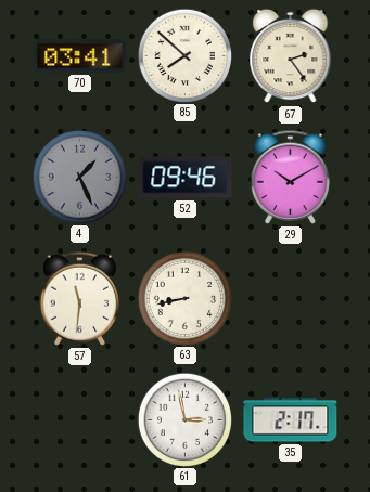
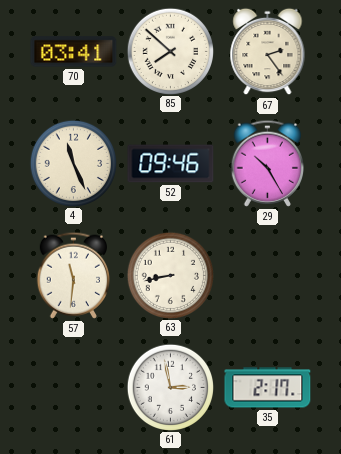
4: 1:26 -> 11:26 (73, 163)
4 dial: grey -> cream (73, 163)
29: 10:10 -> 10:25 (267, 163)
